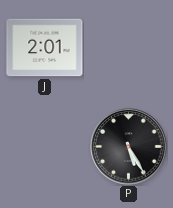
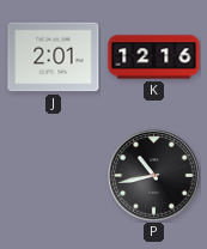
K: none -> 12:16 (154, 57)
P: 5:25 -> 10:43 (154, 176)
